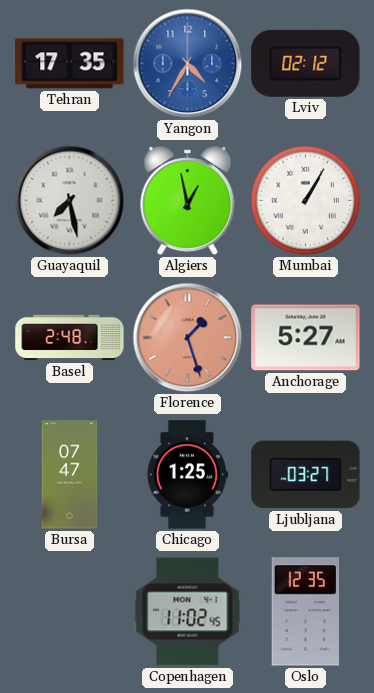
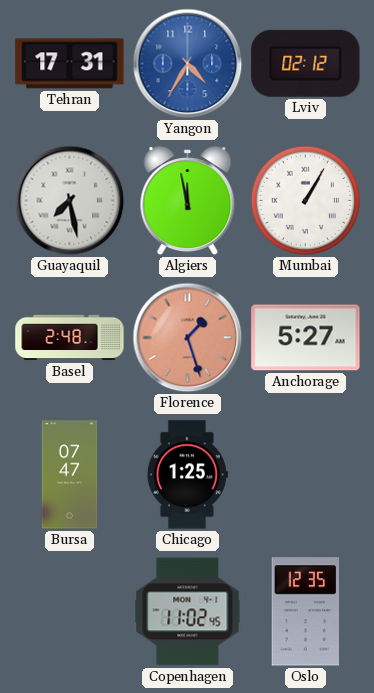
Tehran: 17:35 -> 17:31 (70, 64)
Algiers: 12:58 -> 11:58 (188, 201)
Ljubljana: 03:27 -> none (306, 475)
